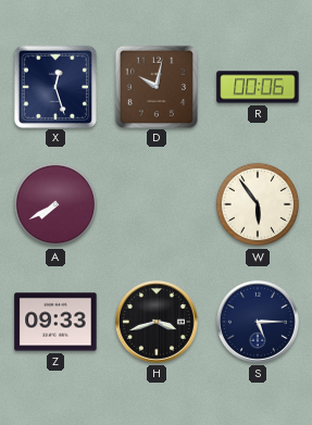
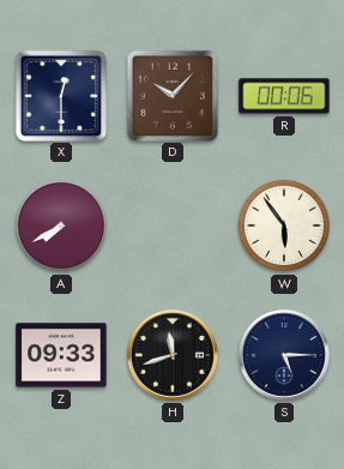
X: 12:27 -> 12:30 (60, 95)
D: 10:02 -> 10:07 (171, 95)
H: 3:42 -> 11:42 (173, 355)
